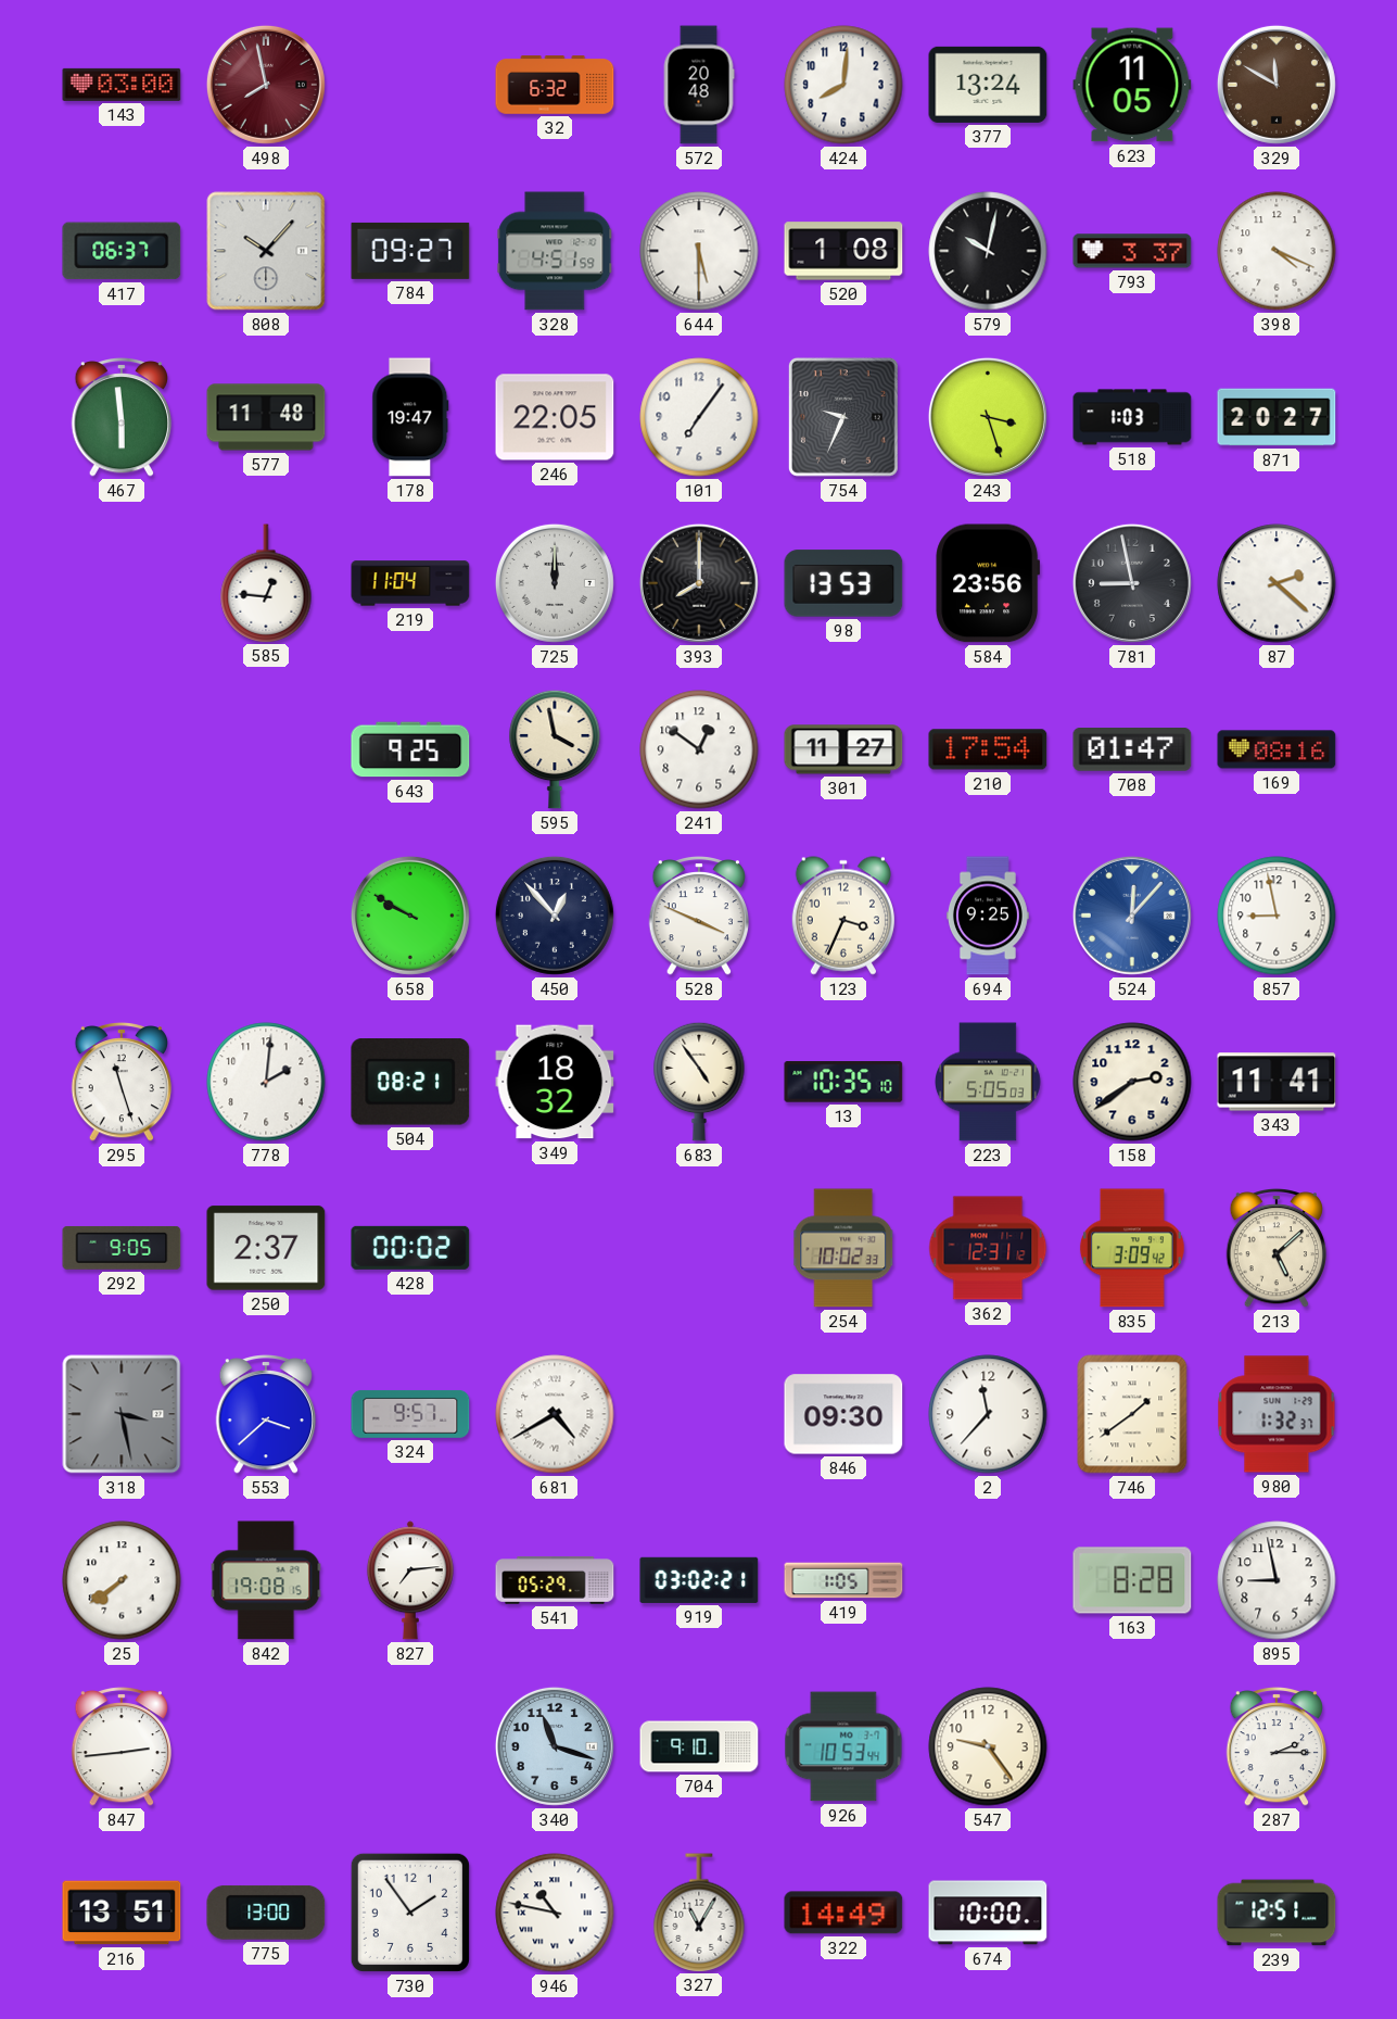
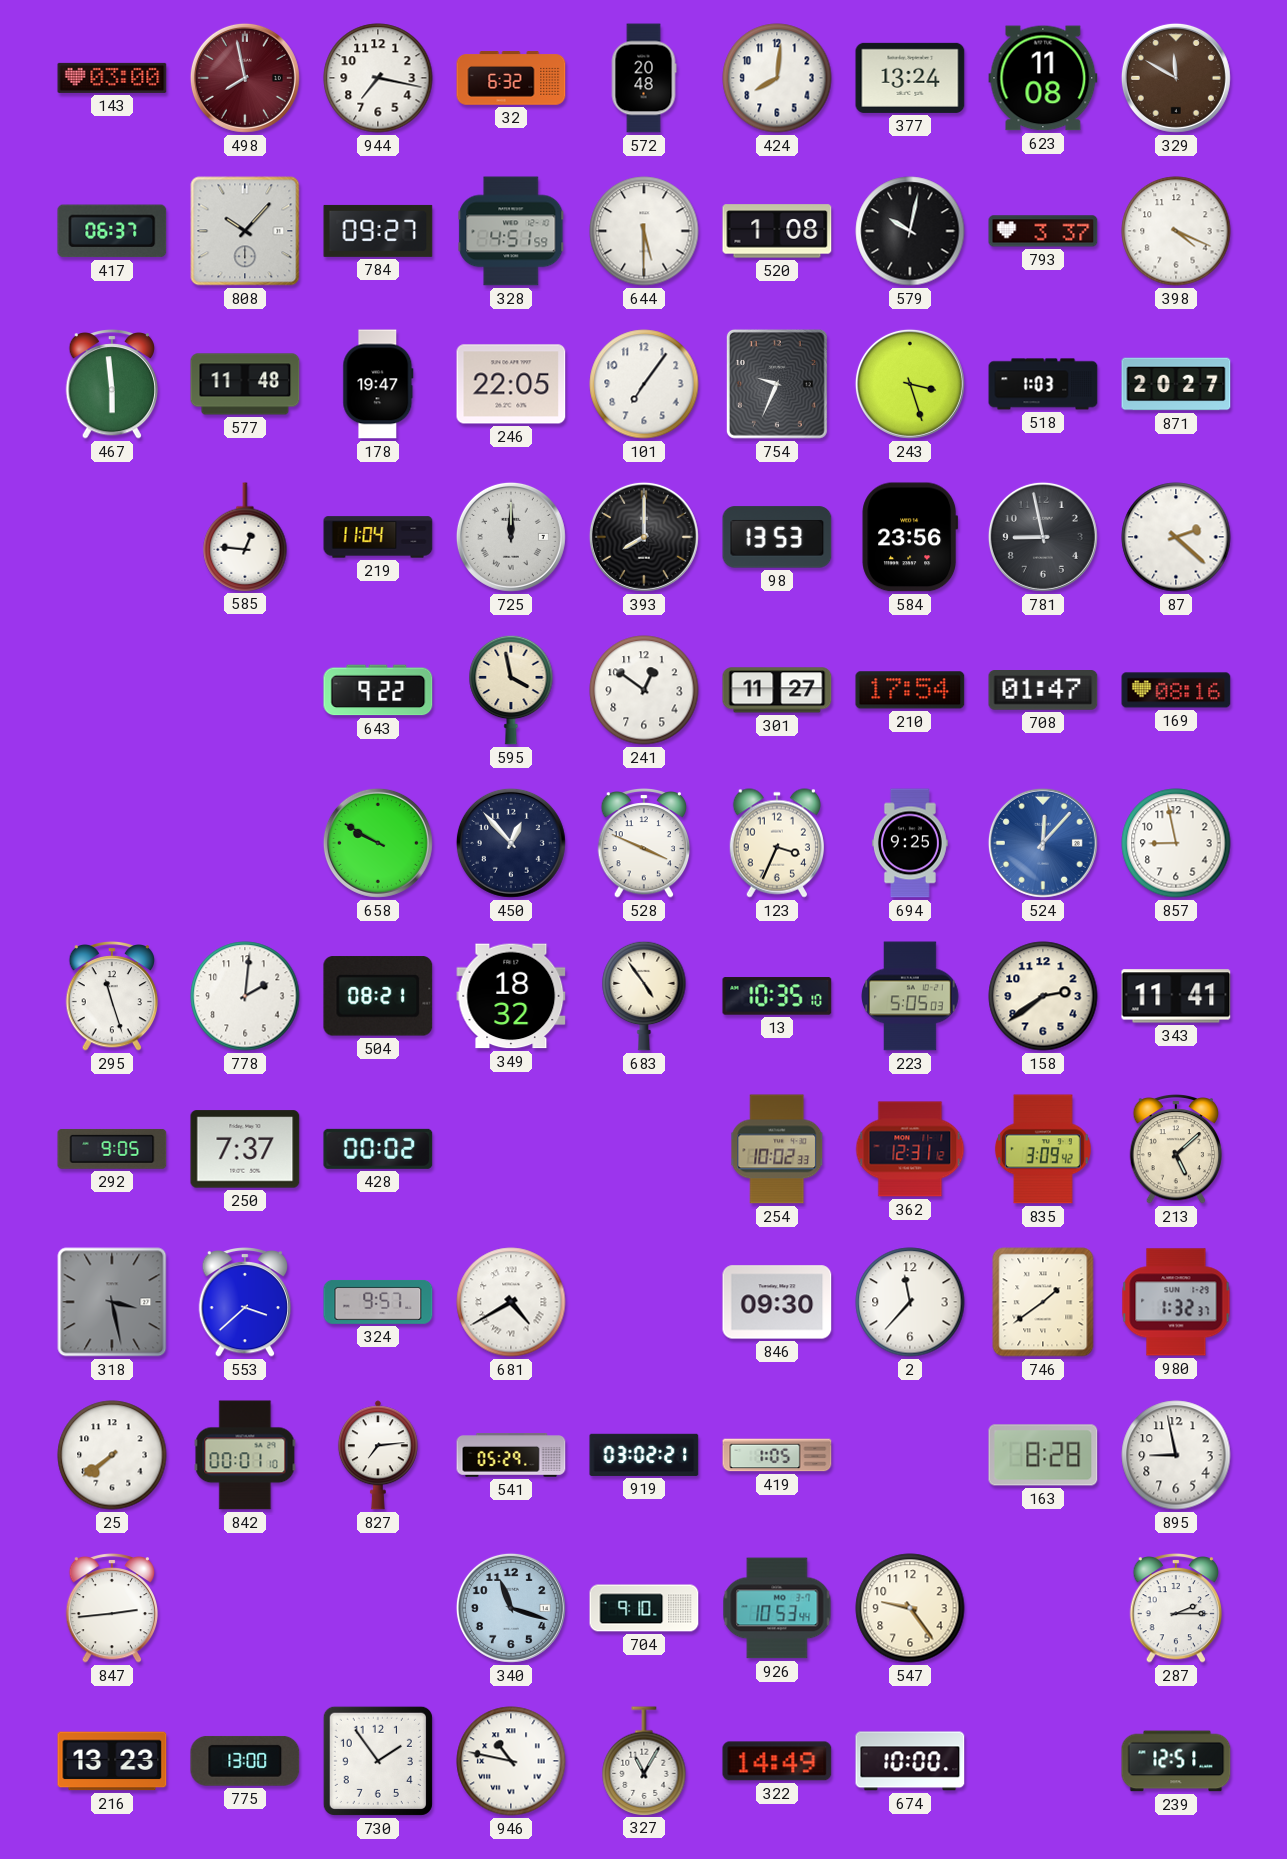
944: none -> 7:17 (378, 78)
623: 11:05 -> 11:08 (1043, 78)
643: 9:25 -> 9:22 (378, 690)
250: 2:37 -> 7:37 (245, 1149)
842: 19:08 -> 00:01 (245, 1455)
216: 13:51 -> 13:23 (112, 1761)
